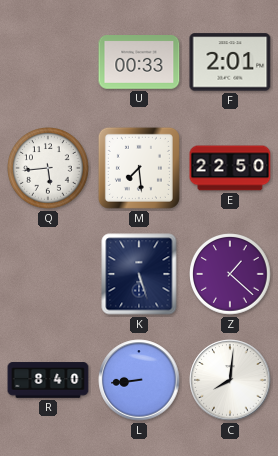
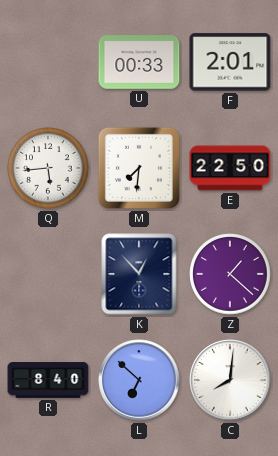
M: 7:29 -> 7:31 (139, 168)
K: 5:27 -> 12:53 (139, 274)
L: 8:44 -> 6:52 (139, 380)
